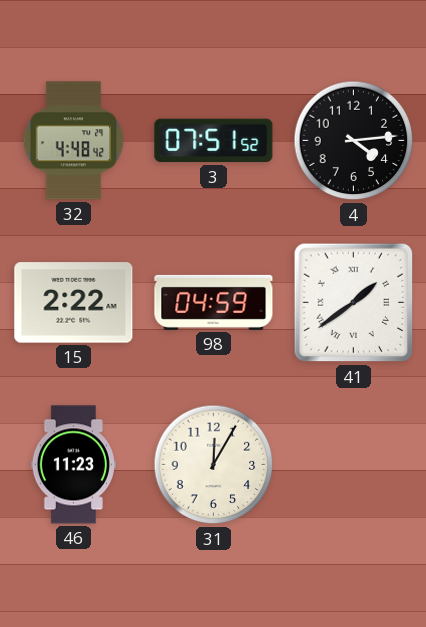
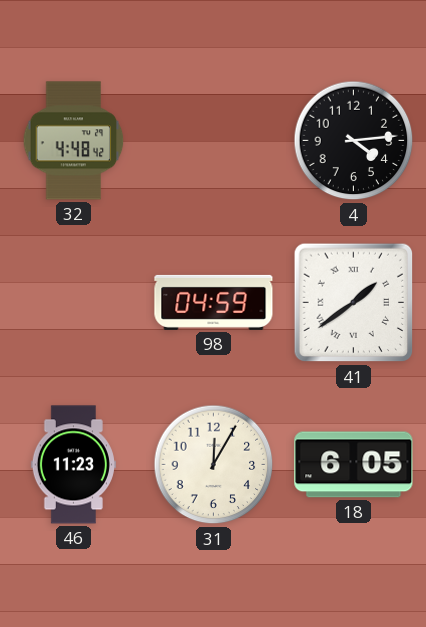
3: 07:51 -> none (214, 141)
15: 2:22 -> none (74, 303)
18: none -> 6:05 (354, 465)
